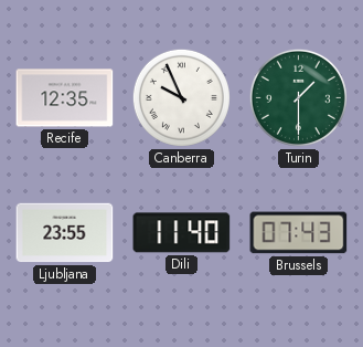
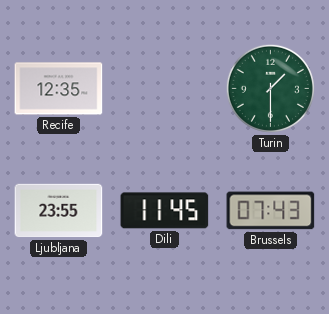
Canberra: 9:56 -> none (181, 97)
Dili: 11:40 -> 11:45 (165, 211)
